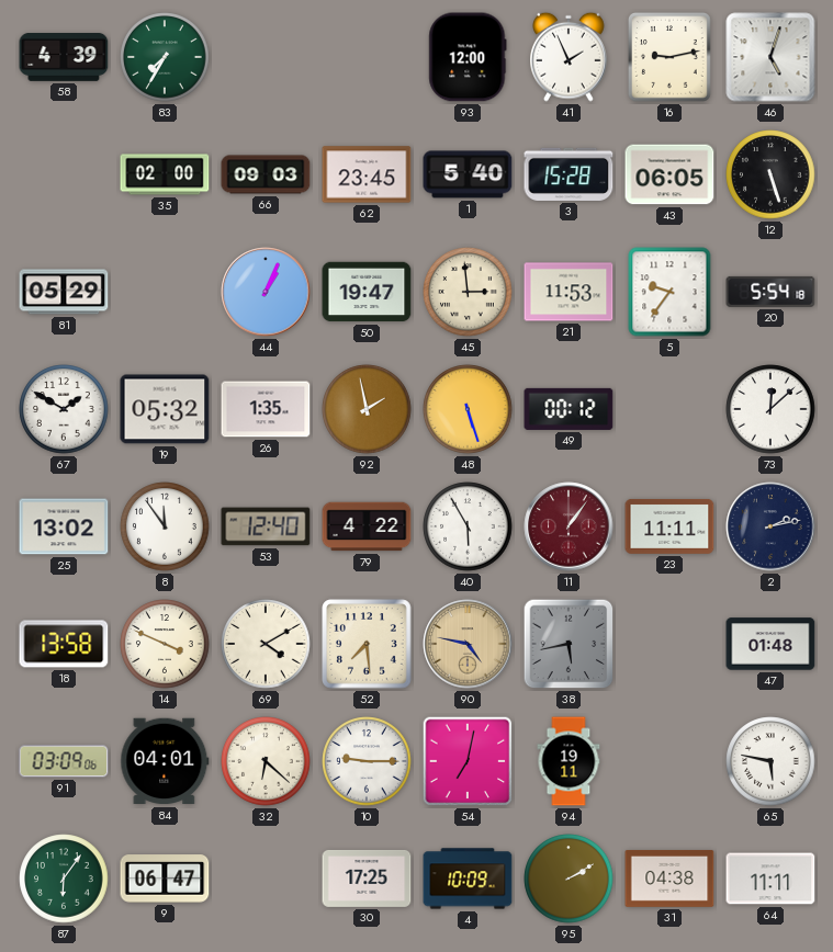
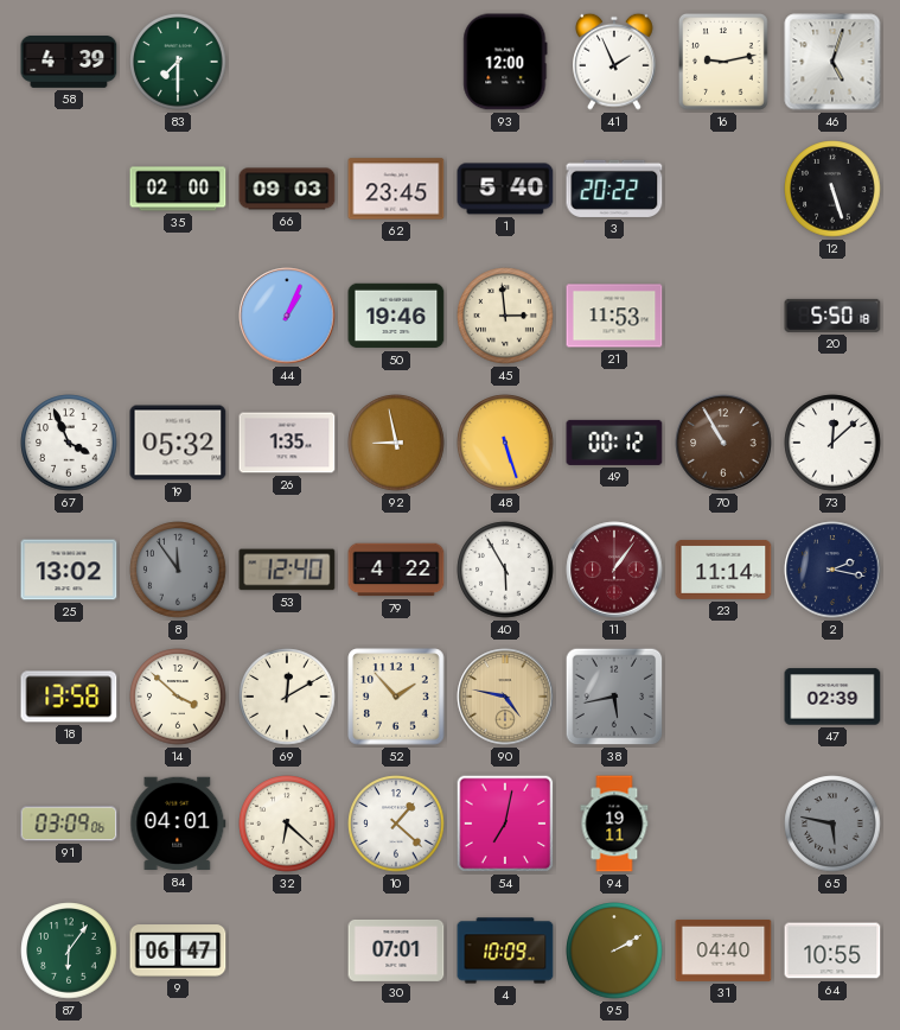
83: 7:35 -> 7:30 (178, 62)
3: 15:28 -> 20:22 (614, 189)
43: 06:05 -> none (669, 174)
81: 05:29 -> none (64, 292)
50: 19:47 -> 19:46 (396, 316)
5: 9:36 -> none (669, 292)
20: 5:54 -> 5:50 (832, 316)
67: 1:50 -> 3:56 (69, 443)
92: 1:58 -> 8:58 (396, 443)
70: none -> 10:55 (723, 443)
8 dial: white -> grey (178, 570)
23: 11:11 -> 11:14 (723, 570)
2: 2:13 -> 2:17 (832, 570)
14: 3:49 -> 3:52 (178, 697)
69: 4:10 -> 12:10 (287, 697)
52: 7:29 -> 1:53 (396, 697)
47: 01:48 -> 02:39 (832, 697)
10: 9:15 -> 1:22 (396, 824)
65 dial: white -> grey (832, 824)
30: 17:25 -> 07:01 (396, 950)
31: 04:38 -> 04:40 (723, 950)
64: 11:11 -> 10:55 (832, 950)
